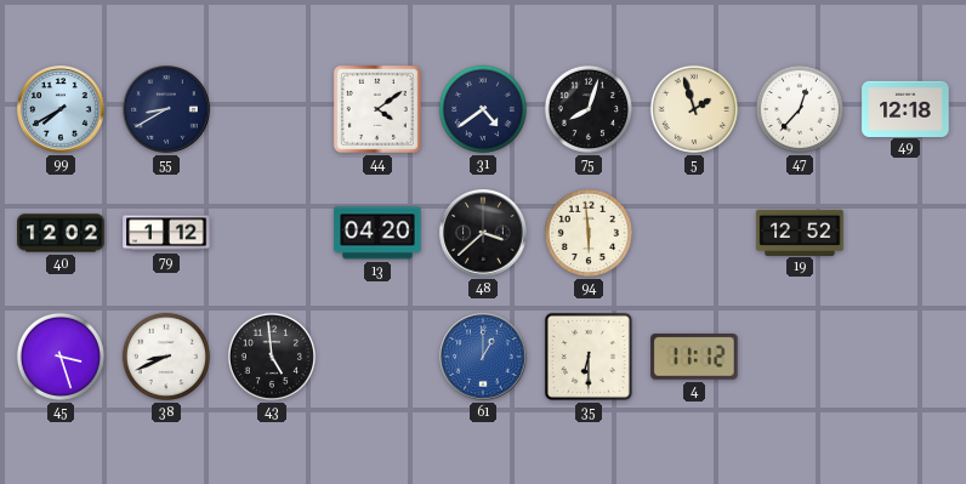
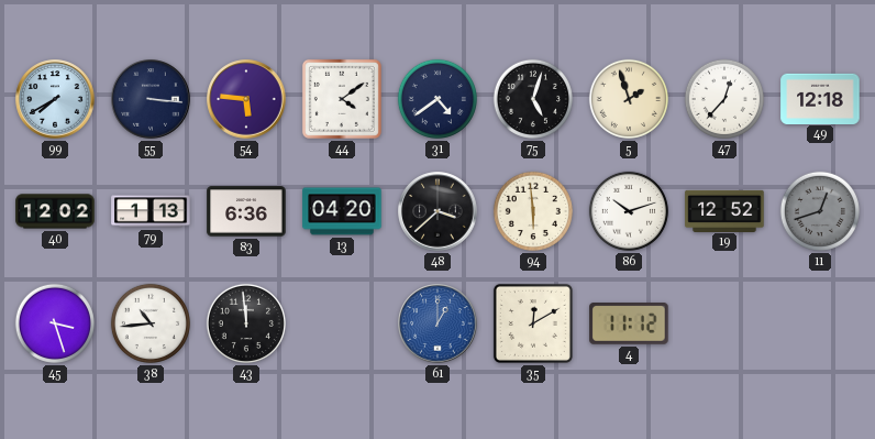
55: 8:40 -> 3:16 (151, 99)
54: none -> 5:46 (246, 99)
75: 8:03 -> 5:03 (533, 99)
79: 1:12 -> 1:13 (151, 211)
83: none -> 6:36 (246, 211)
86: none -> 10:12 (629, 211)
11: none -> 12:42 (820, 211)
38: 8:41 -> 10:44 (151, 323)
43: 4:59 -> 11:59 (246, 323)
35: 6:30 -> 12:10 (533, 323)
